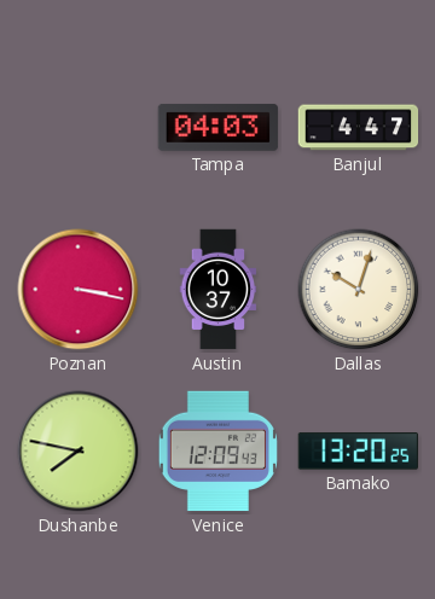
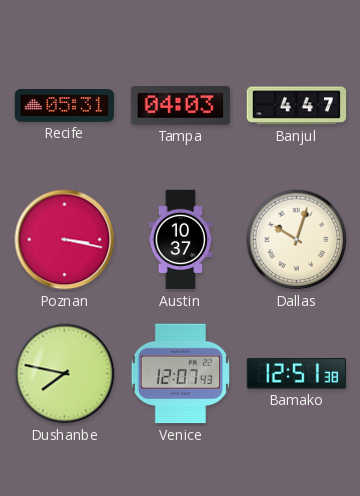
Recife: none -> 05:31 (65, 106)
Venice: 12:09 -> 12:07 (180, 374)
Bamako: 13:20 -> 12:51 (296, 374)
